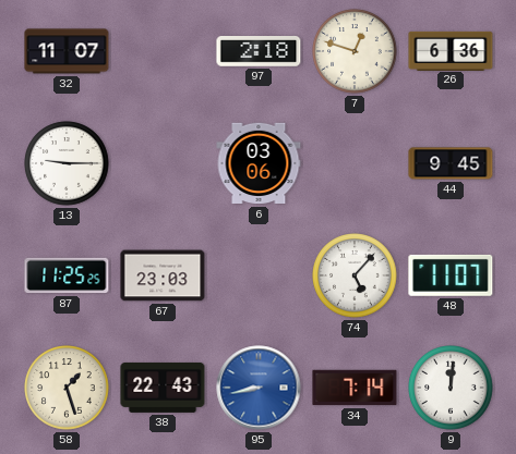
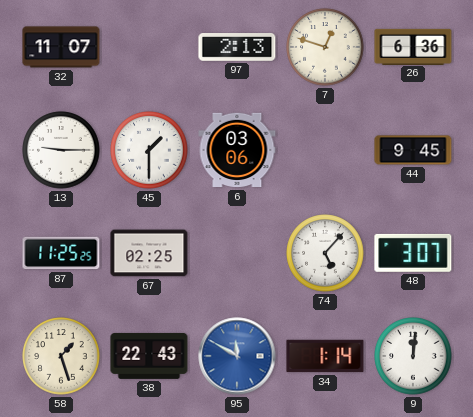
97: 2:18 -> 2:13 (237, 48)
45: none -> 1:30 (149, 150)
67: 23:03 -> 02:25 (149, 253)
48: 11:07 -> 3:07 (413, 253)
95: 8:43 -> 11:50 (237, 356)
34: 7:14 -> 1:14 (325, 356)
